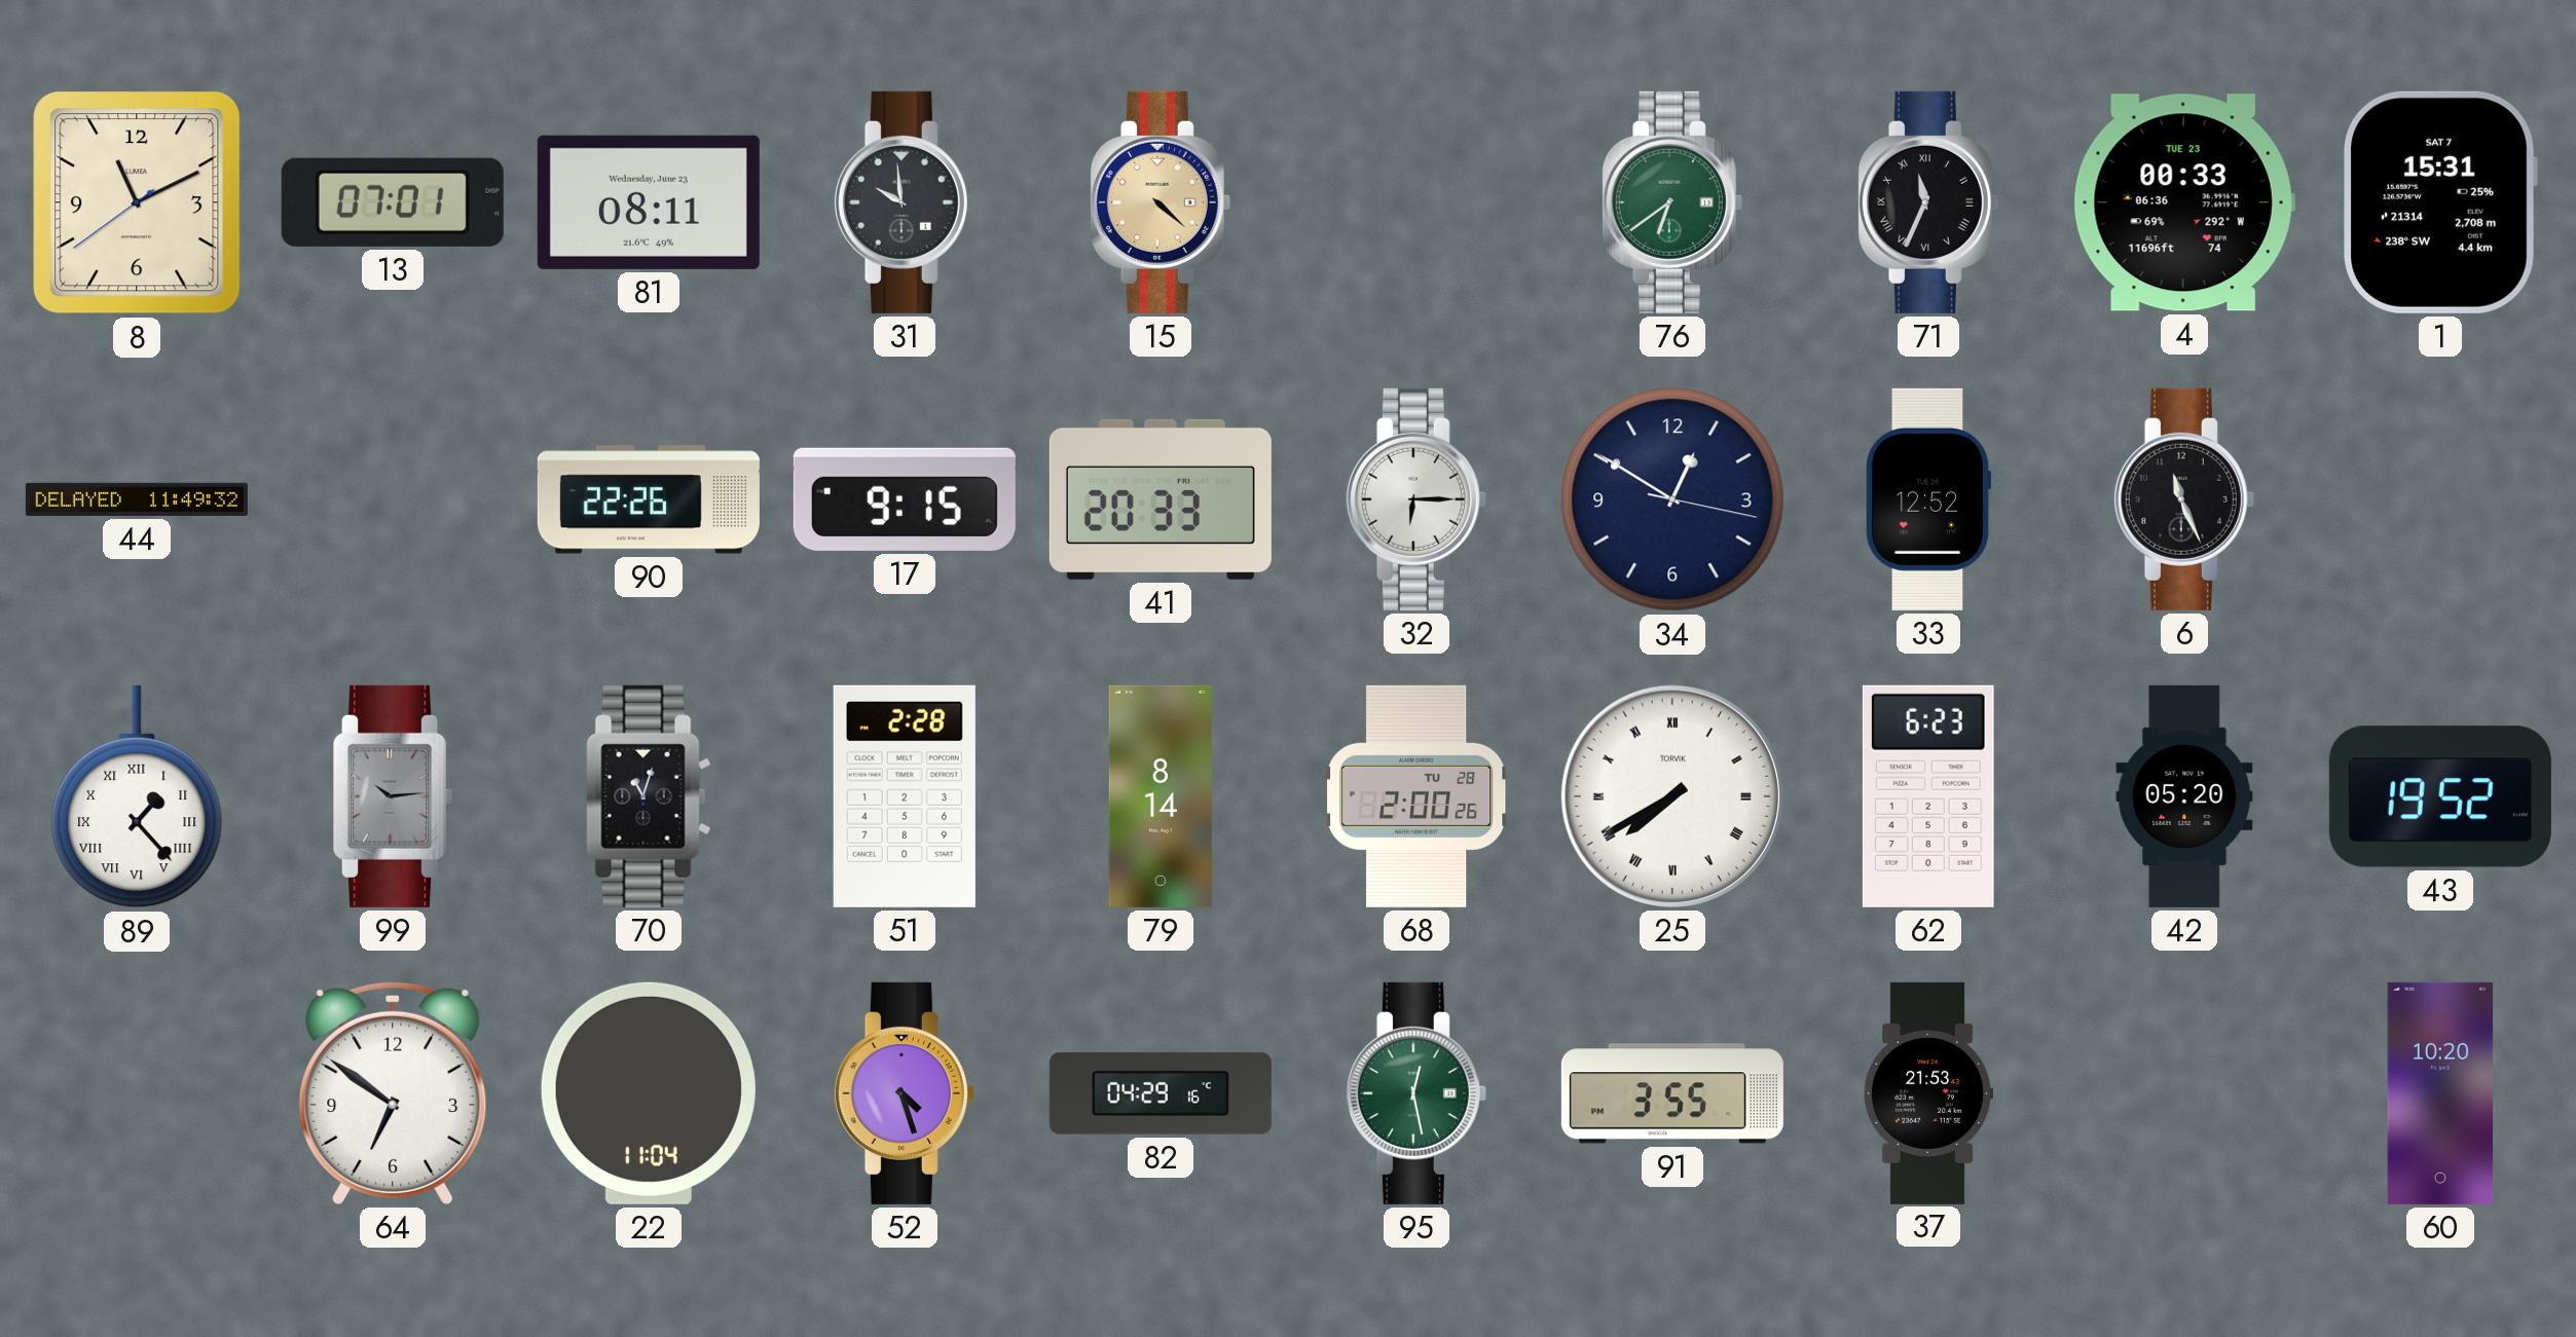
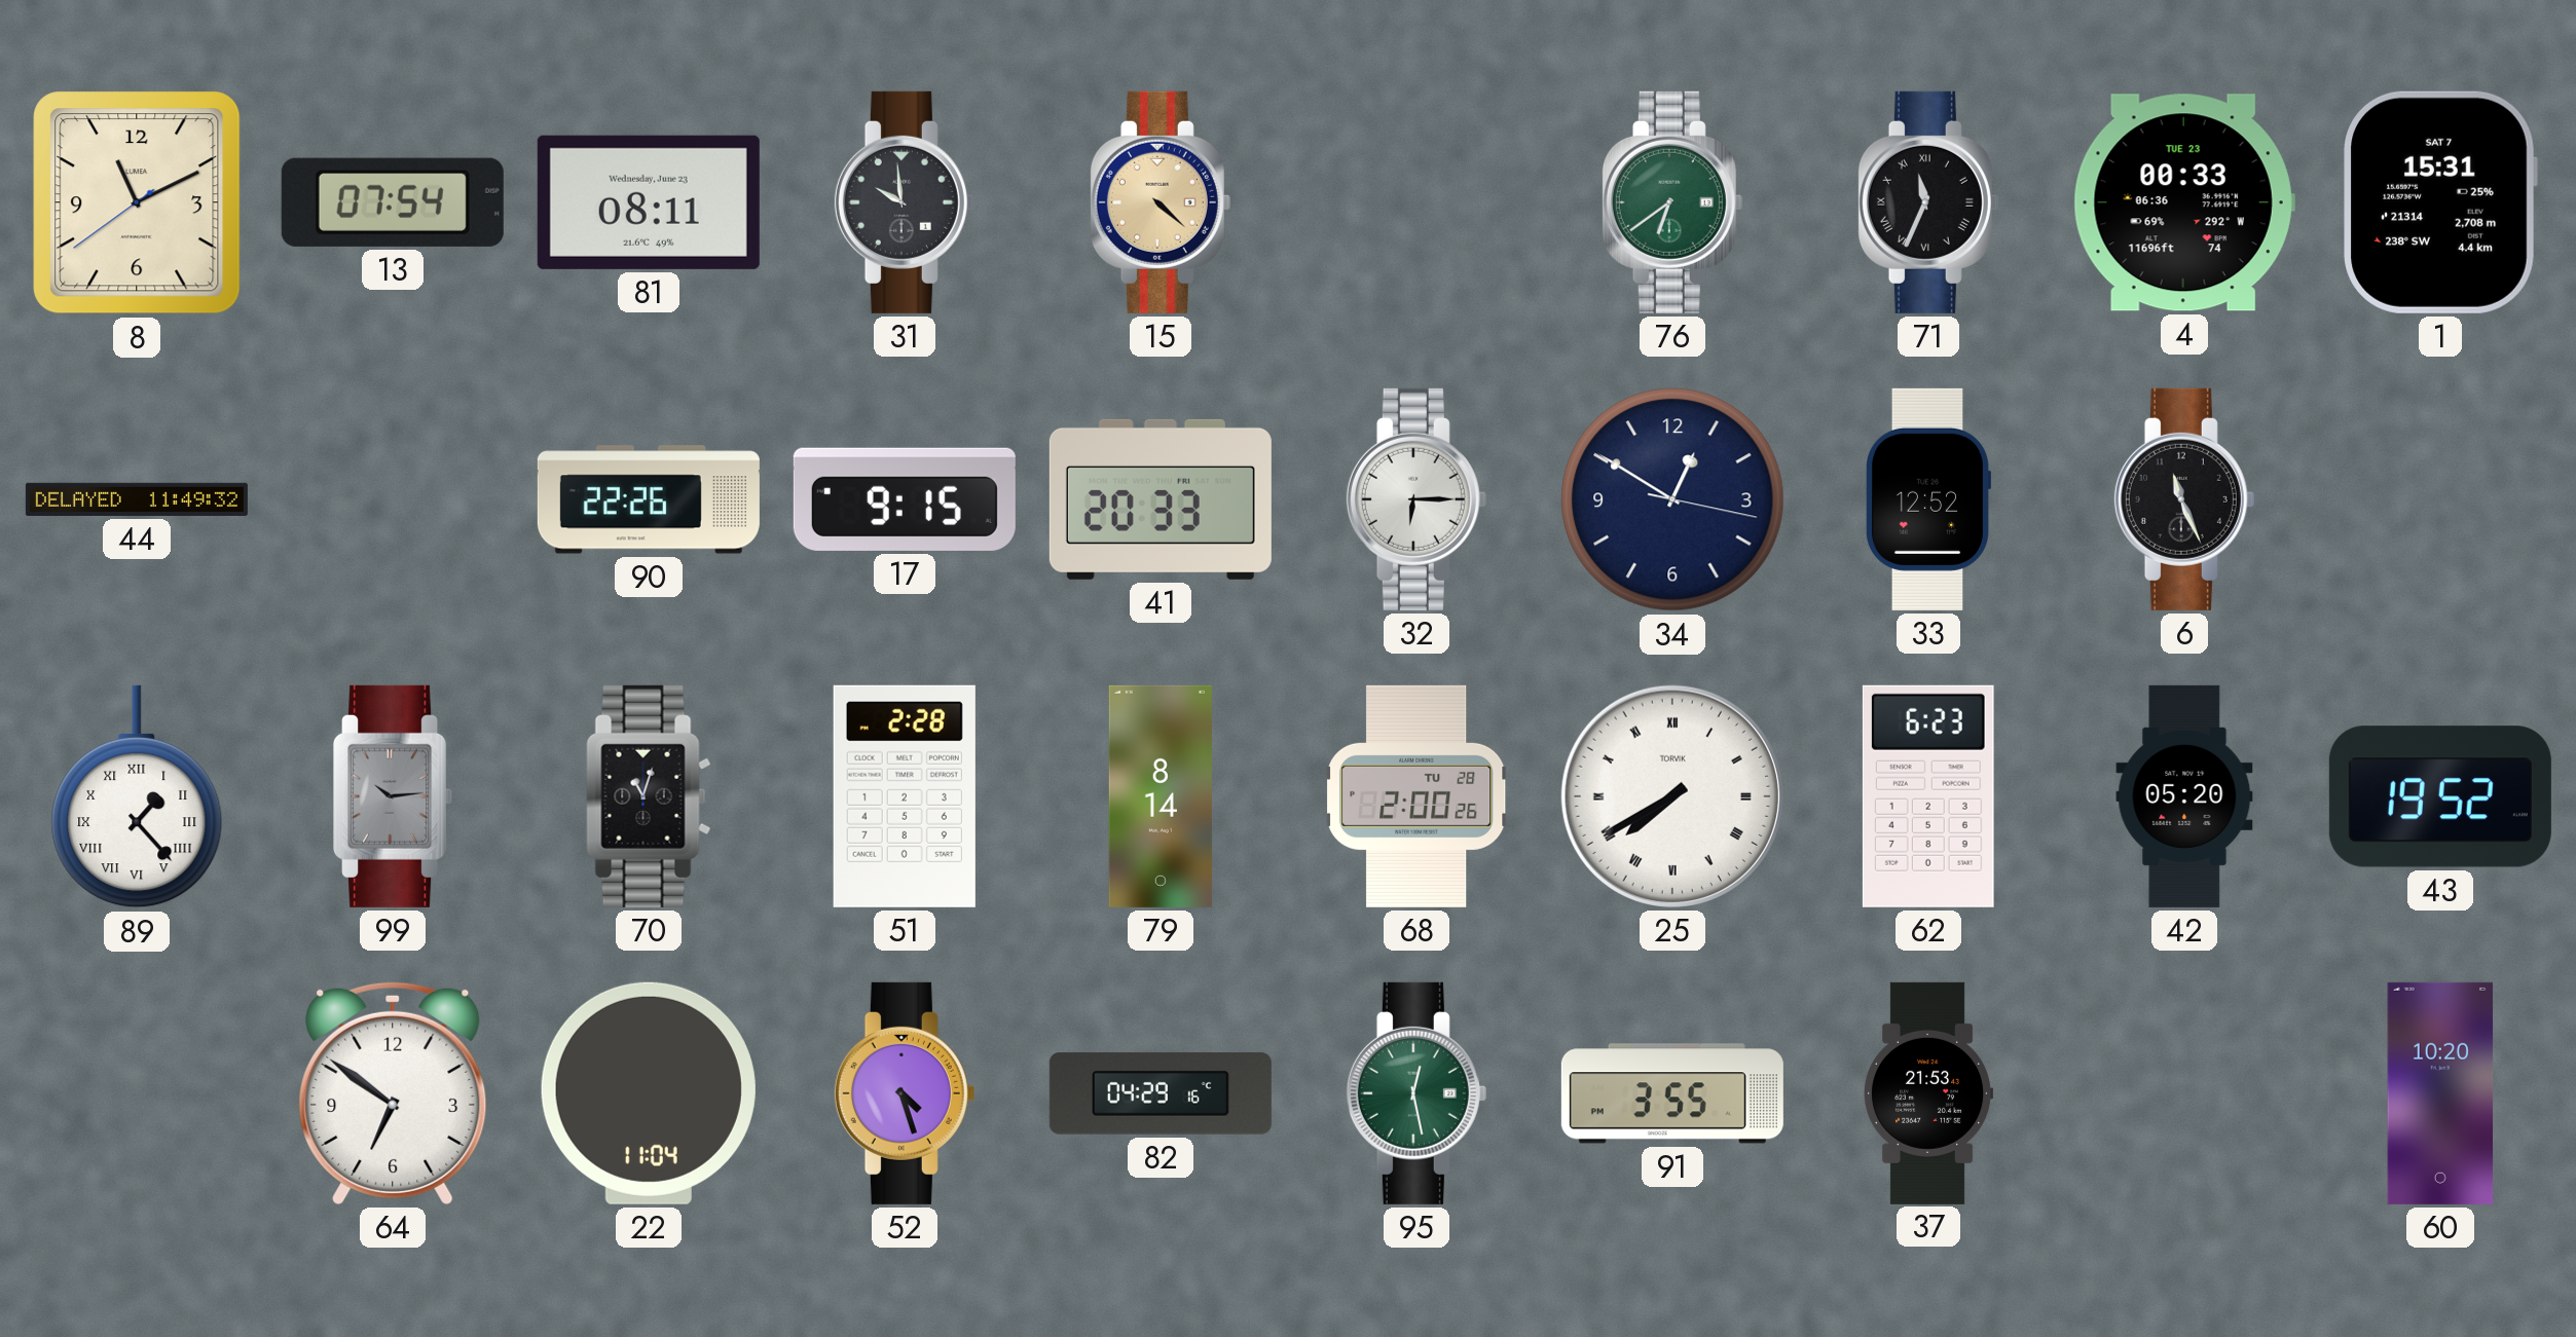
13: 07:01 -> 07:54 (393, 202)
